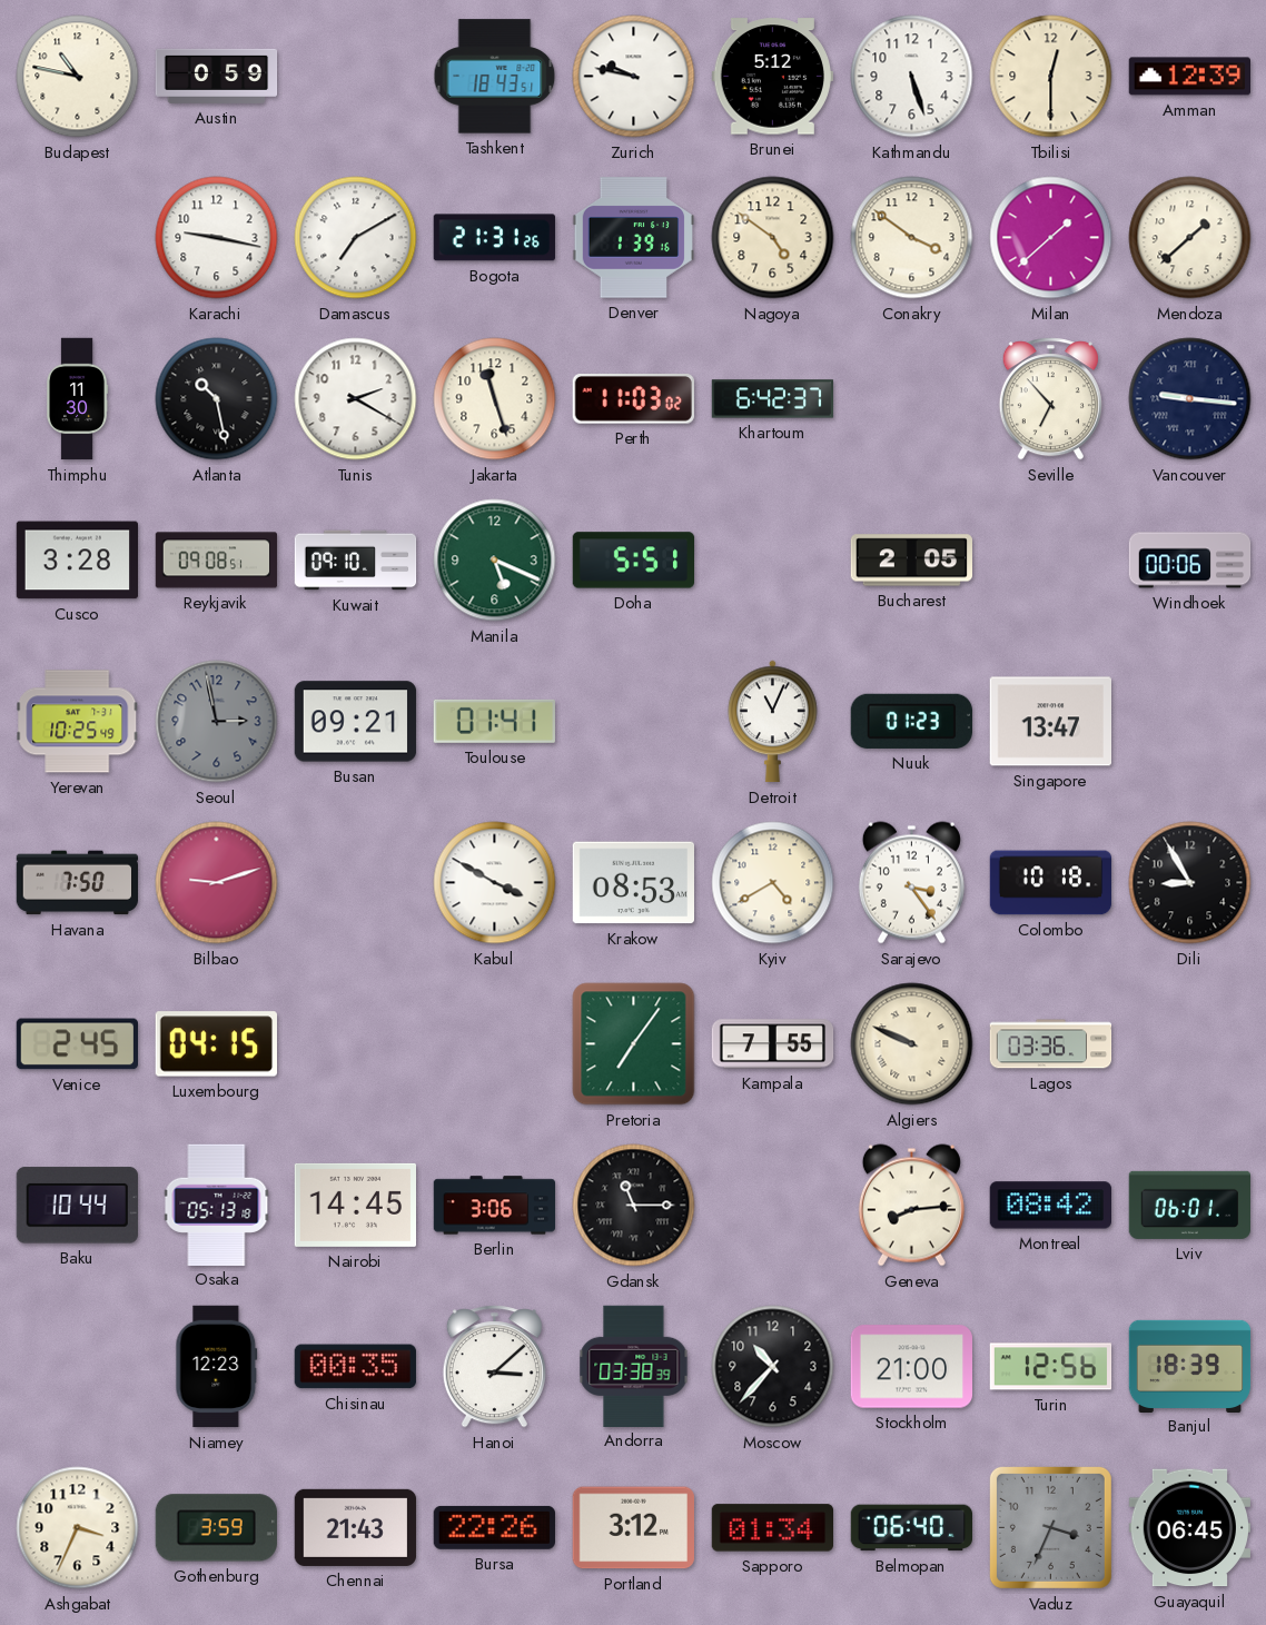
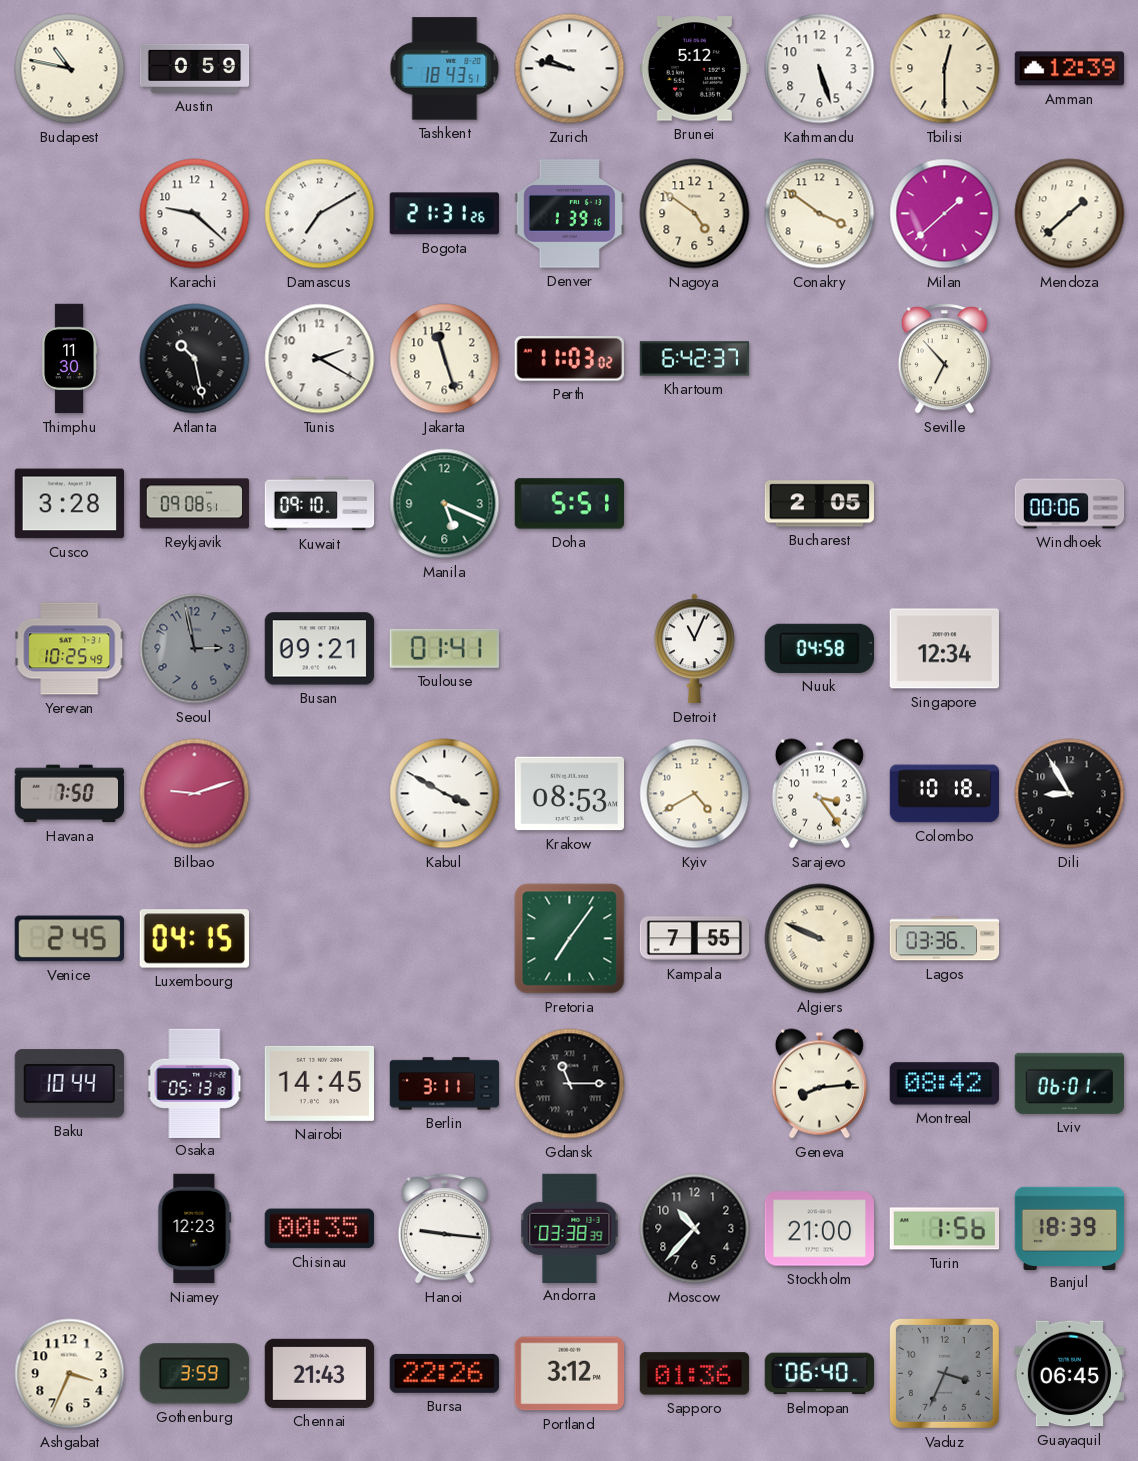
Karachi: 9:17 -> 9:22 (195, 214)
Vancouver: 9:16 -> none (1190, 399)
Nuuk: 01:23 -> 04:58 (819, 648)
Singapore: 13:47 -> 12:34 (944, 649)
Berlin: 3:06 -> 3:11 (445, 1084)
Hanoi: 3:08 -> 9:16 (444, 1229)
Turin: 12:56 -> 1:56 (945, 1229)
Sapporo: 01:34 -> 01:36 (694, 1374)
